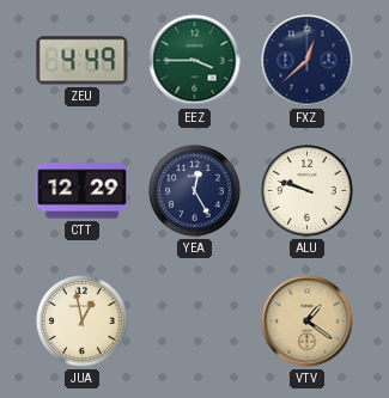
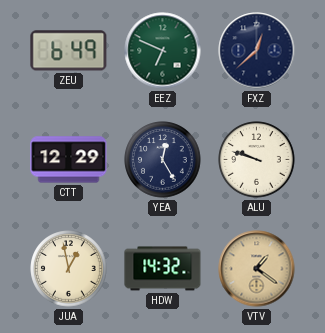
ZEU: 4:49 -> 6:49 (69, 51)
EEZ: 3:45 -> 6:49 (163, 51)
HDW: none -> 14:32 (163, 269)
